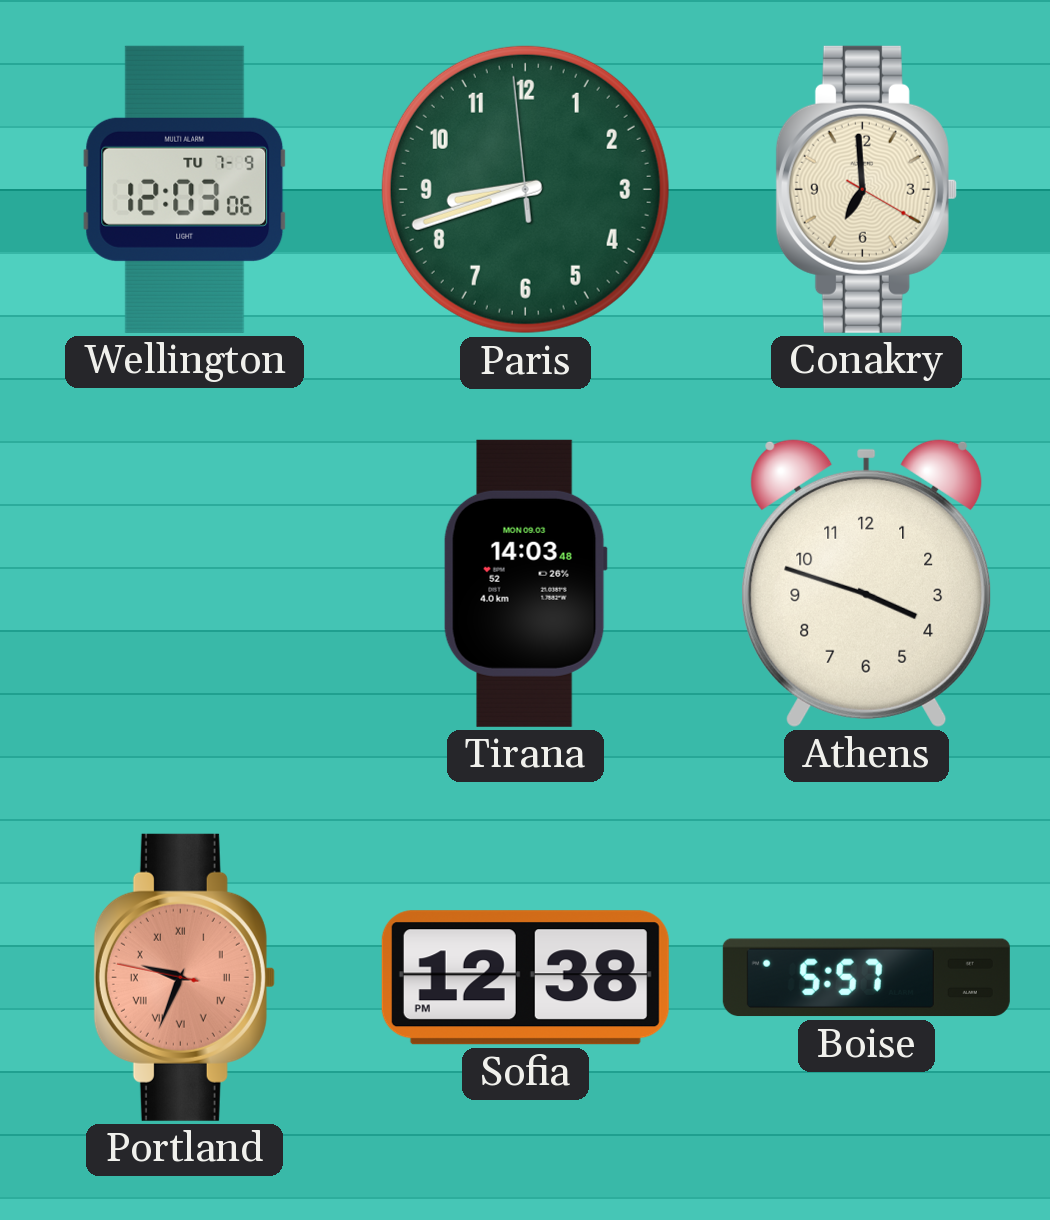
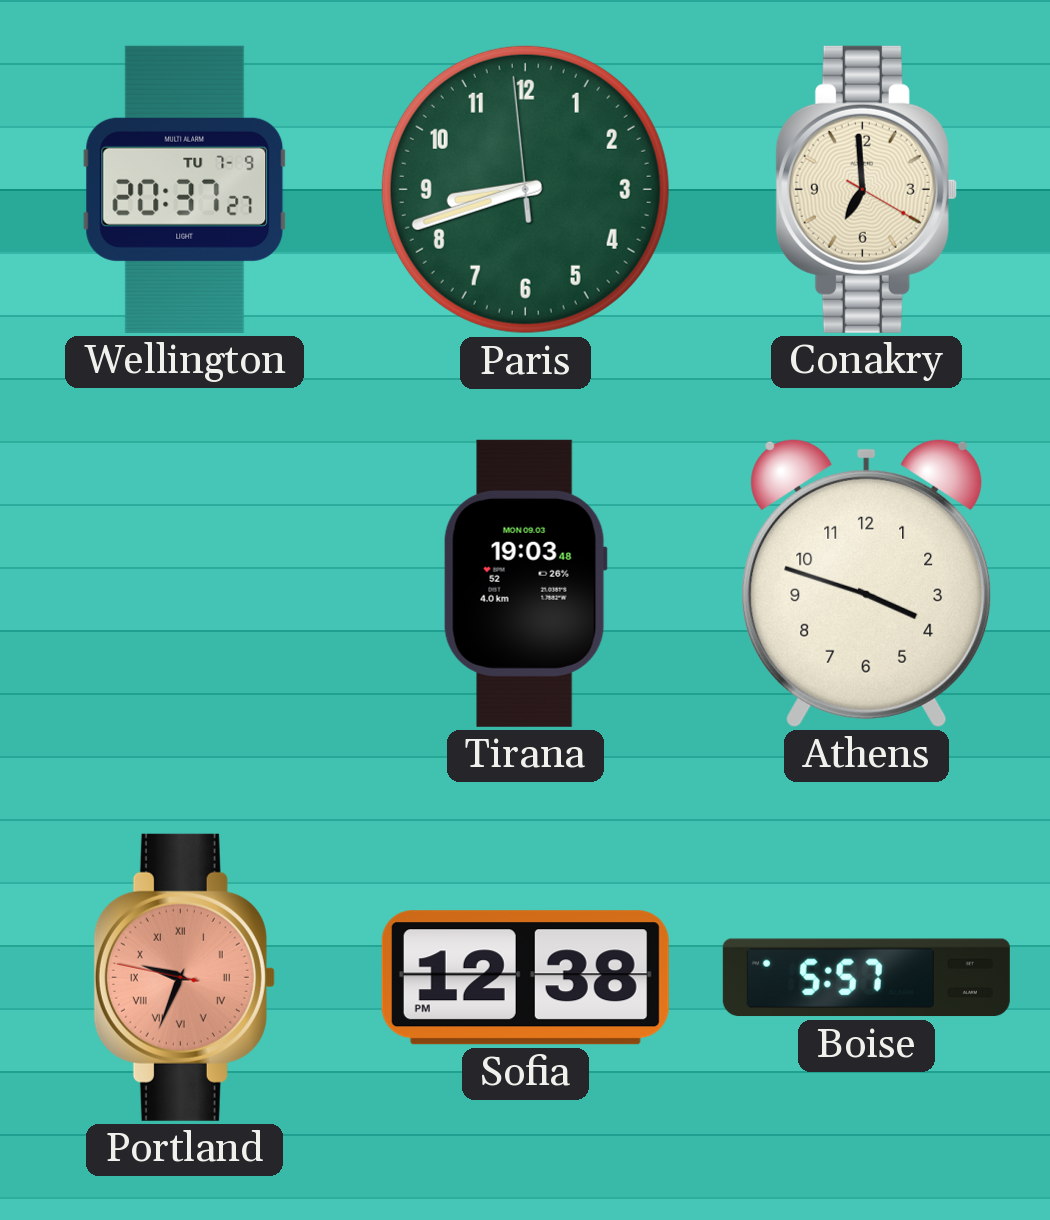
Wellington: 12:03 -> 20:37 (185, 189)
Tirana: 14:03 -> 19:03 (525, 583)
